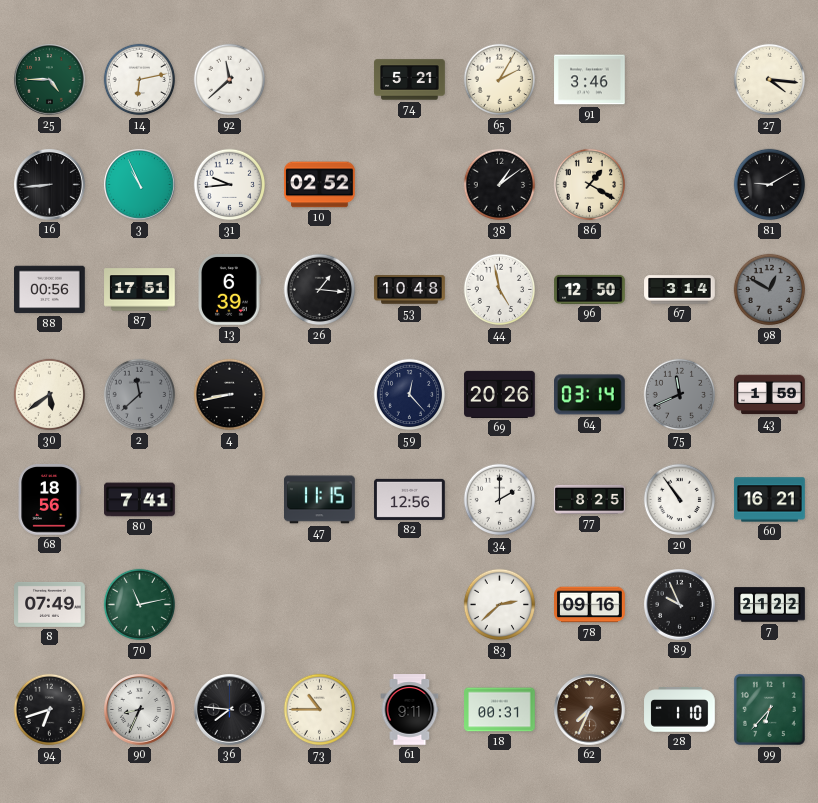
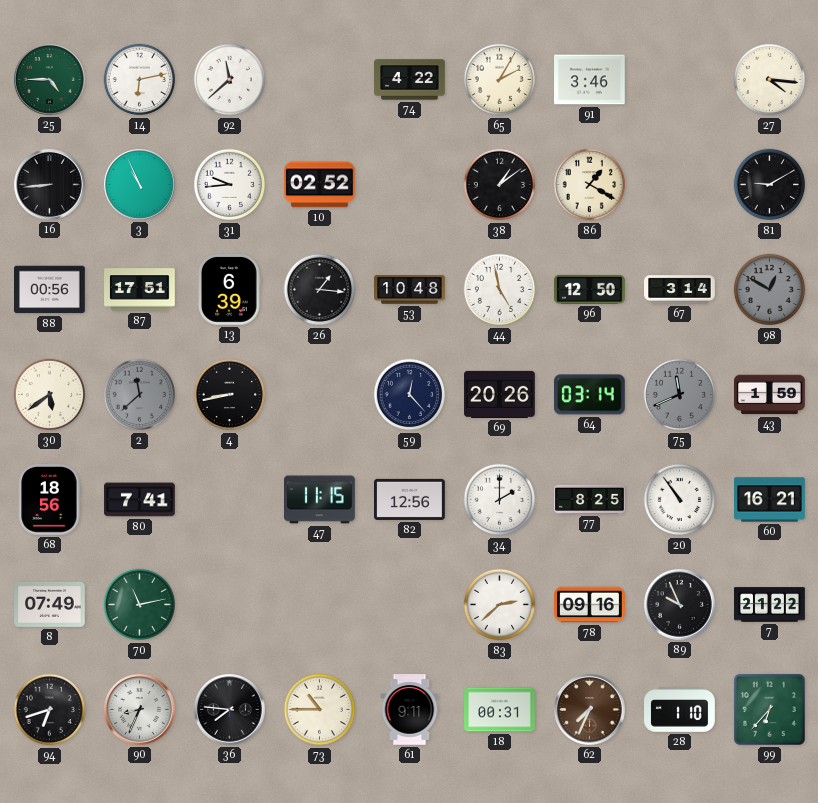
74: 5:21 -> 4:22 (410, 80)
